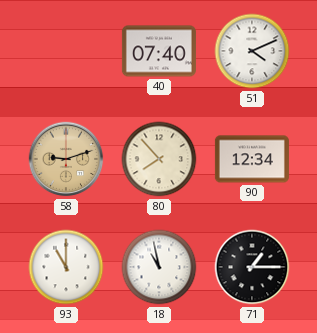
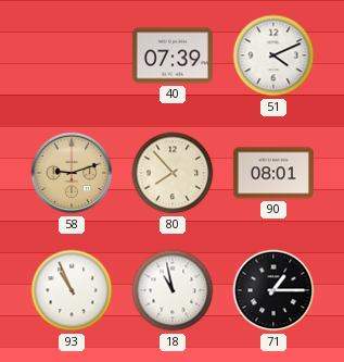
40: 07:40 -> 07:39 (173, 55)
90: 12:34 -> 08:01 (273, 173)
93: 11:00 -> 10:56 (72, 290)
